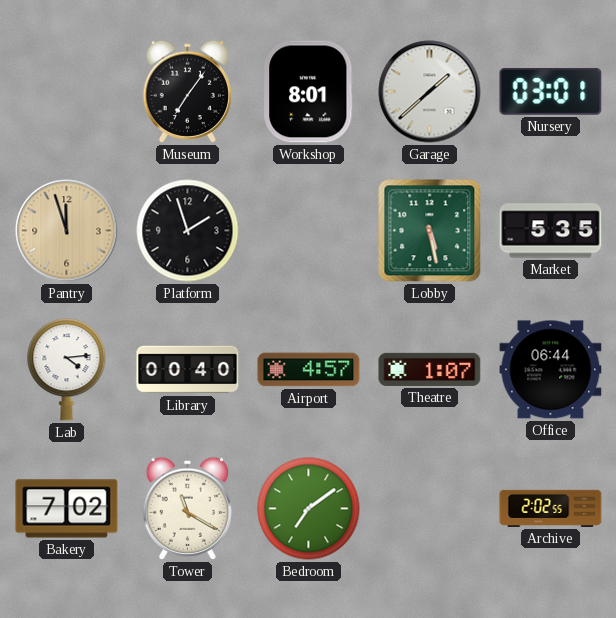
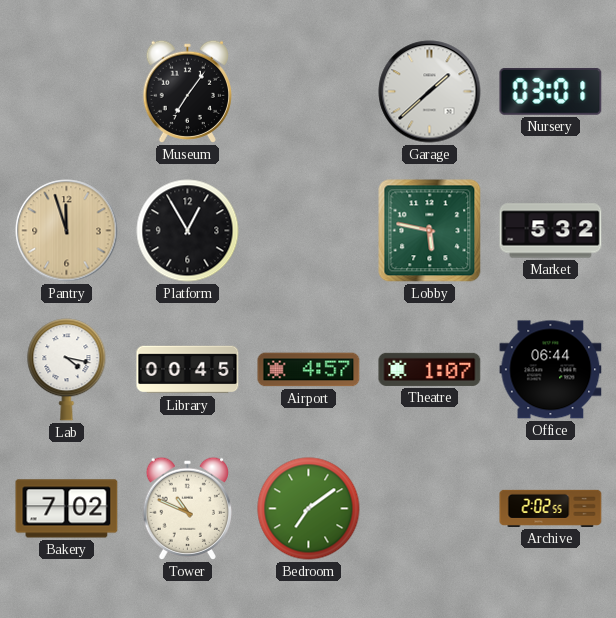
Workshop: 8:01 -> none (309, 92)
Platform: 1:57 -> 12:55 (188, 231)
Lobby: 5:28 -> 5:47 (430, 231)
Market: 5:35 -> 5:32 (551, 231)
Lab: 4:14 -> 4:17 (67, 370)
Library: 00:40 -> 00:45 (188, 370)
Tower: 11:20 -> 10:49 (187, 508)
